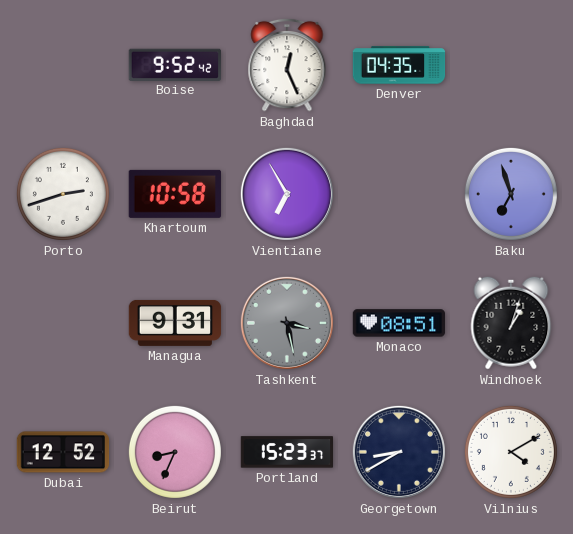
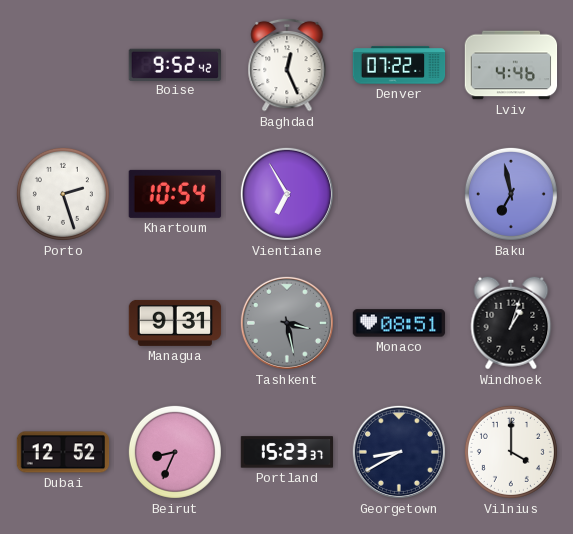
Denver: 04:35 -> 07:22 (399, 65)
Lviv: none -> 4:46 (511, 65)
Porto: 2:42 -> 2:27 (63, 194)
Khartoum: 10:58 -> 10:54 (175, 194)
Baku: 6:57 -> 6:58 (511, 194)
Vilnius: 4:10 -> 4:00 (511, 452)
